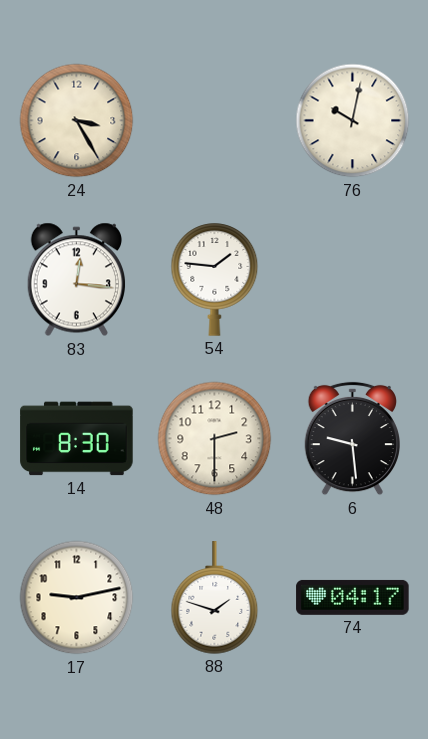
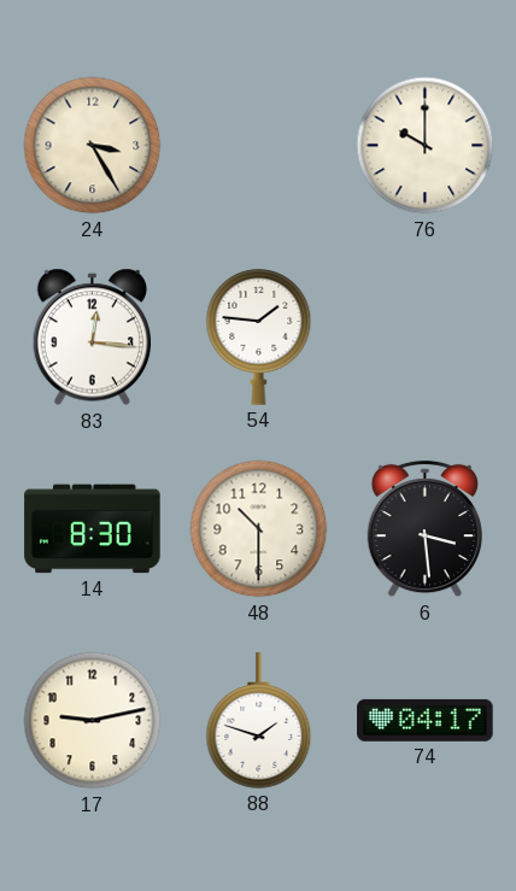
76: 10:02 -> 10:00 (426, 146)
48: 2:30 -> 10:30 (259, 529)
6: 9:29 -> 3:29 (424, 529)
